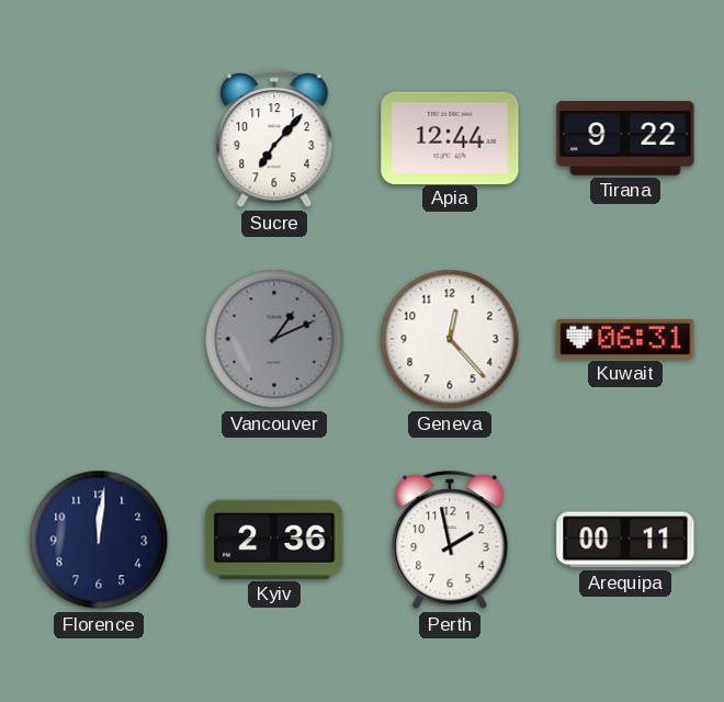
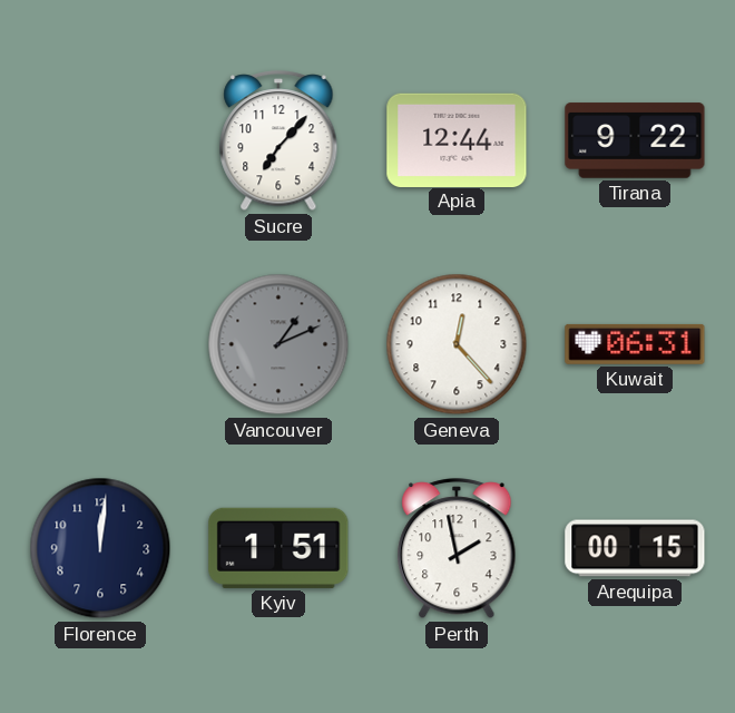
Kyiv: 2:36 -> 1:51 (278, 548)
Arequipa: 00:11 -> 00:15 (635, 548)
